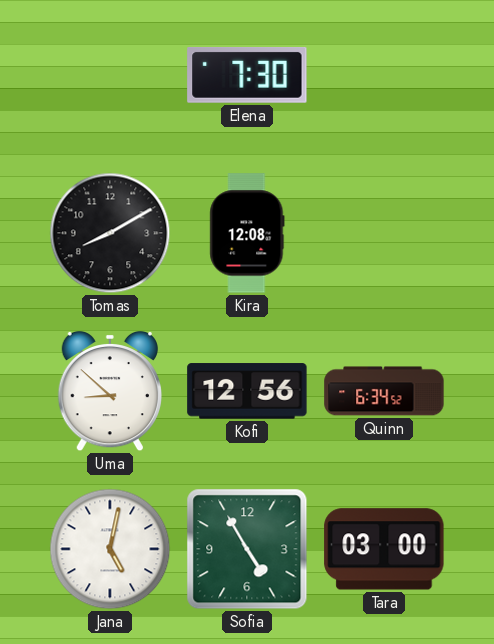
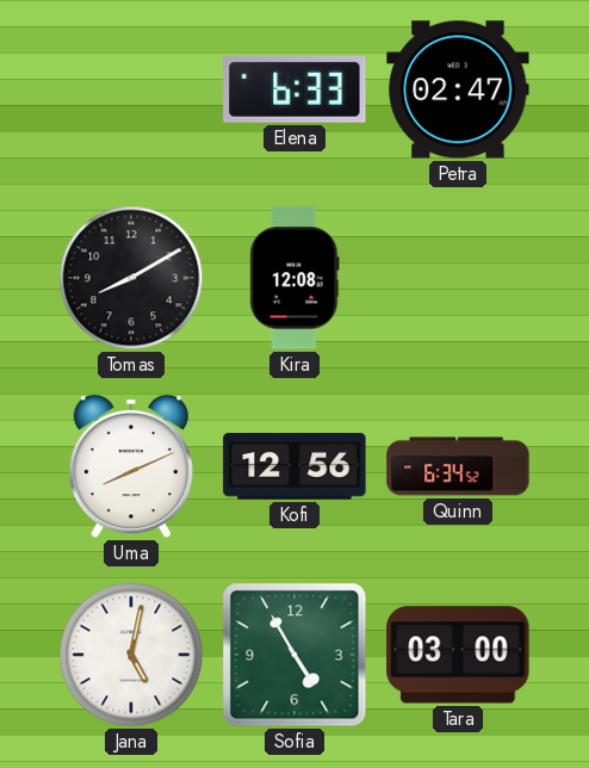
Elena: 7:30 -> 6:33 (294, 91)
Petra: none -> 02:47 (458, 89)
Uma: 8:52 -> 8:11 (130, 466)
